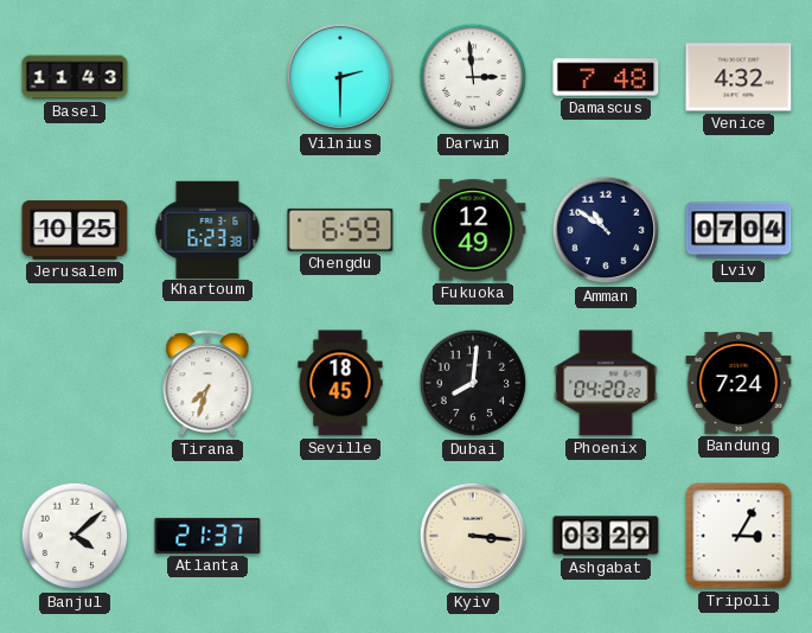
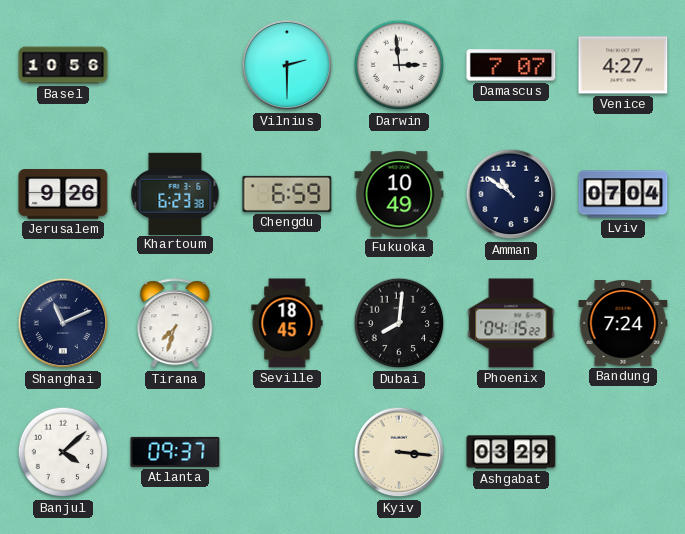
Basel: 11:43 -> 10:56 (63, 65)
Damascus: 7:48 -> 7:07 (511, 65)
Venice: 4:32 -> 4:27 (623, 65)
Jerusalem: 10:25 -> 9:26 (63, 194)
Fukuoka: 12:49 -> 10:49 (399, 194)
Shanghai: none -> 11:11 (63, 323)
Phoenix: 04:20 -> 04:15 (511, 323)
Atlanta: 21:37 -> 09:37 (175, 452)
Tripoli: 3:05 -> none (739, 536)
